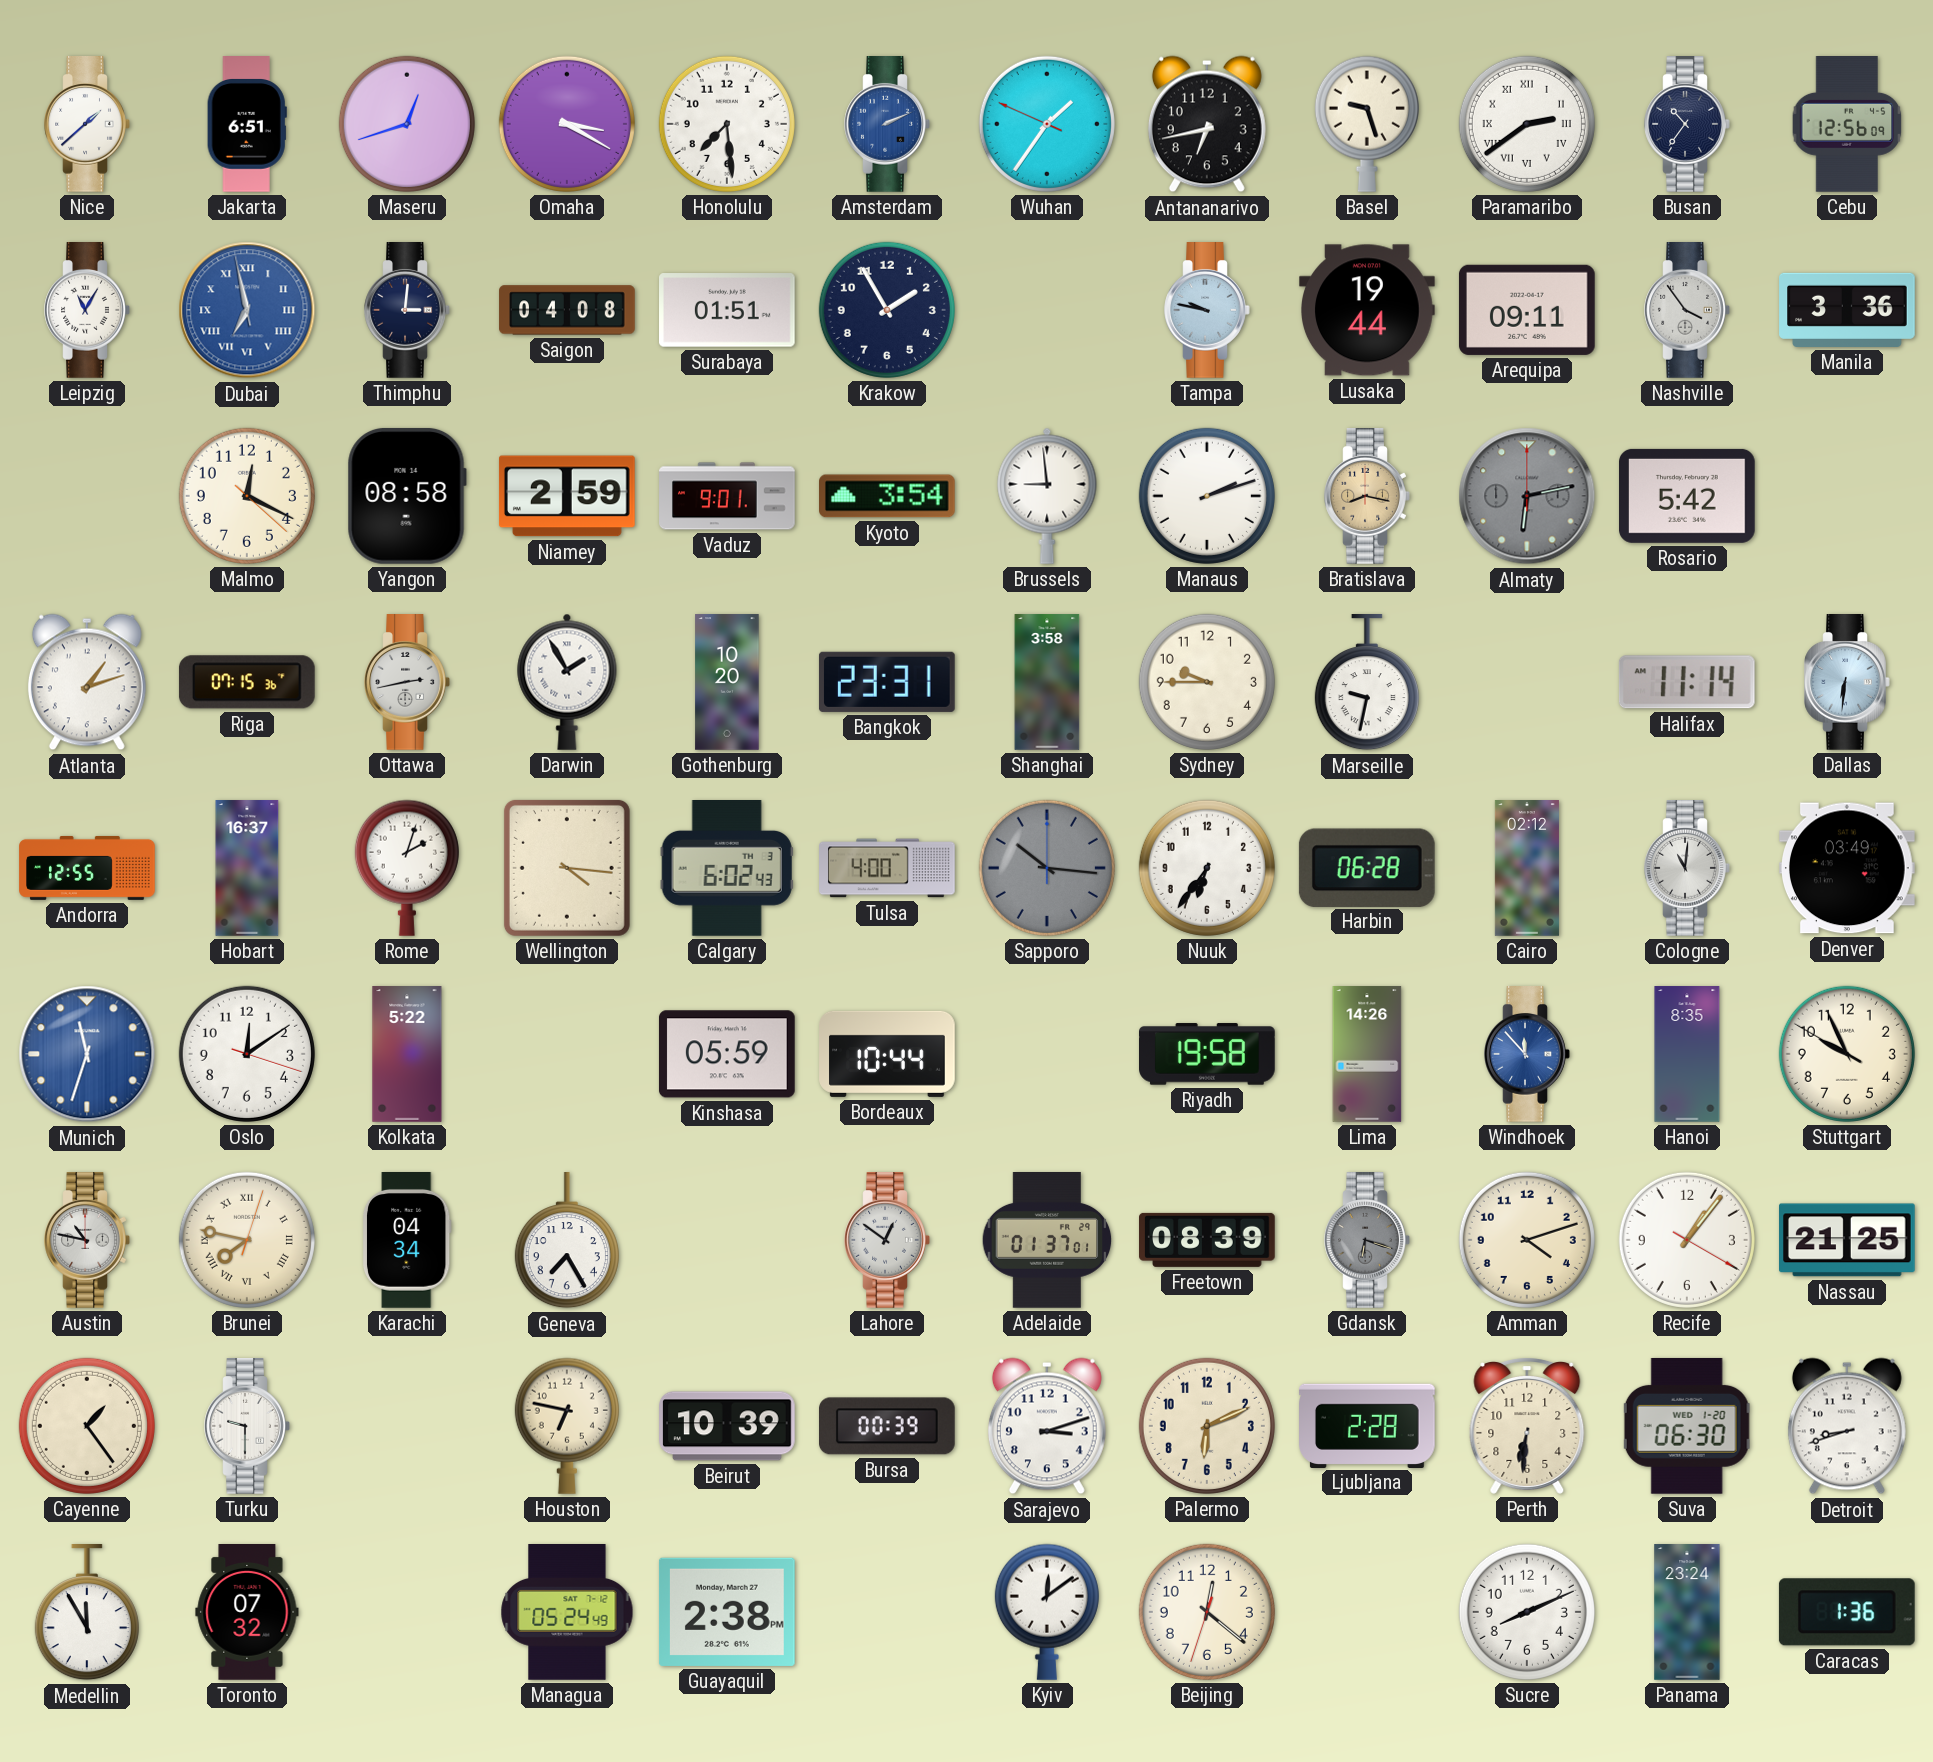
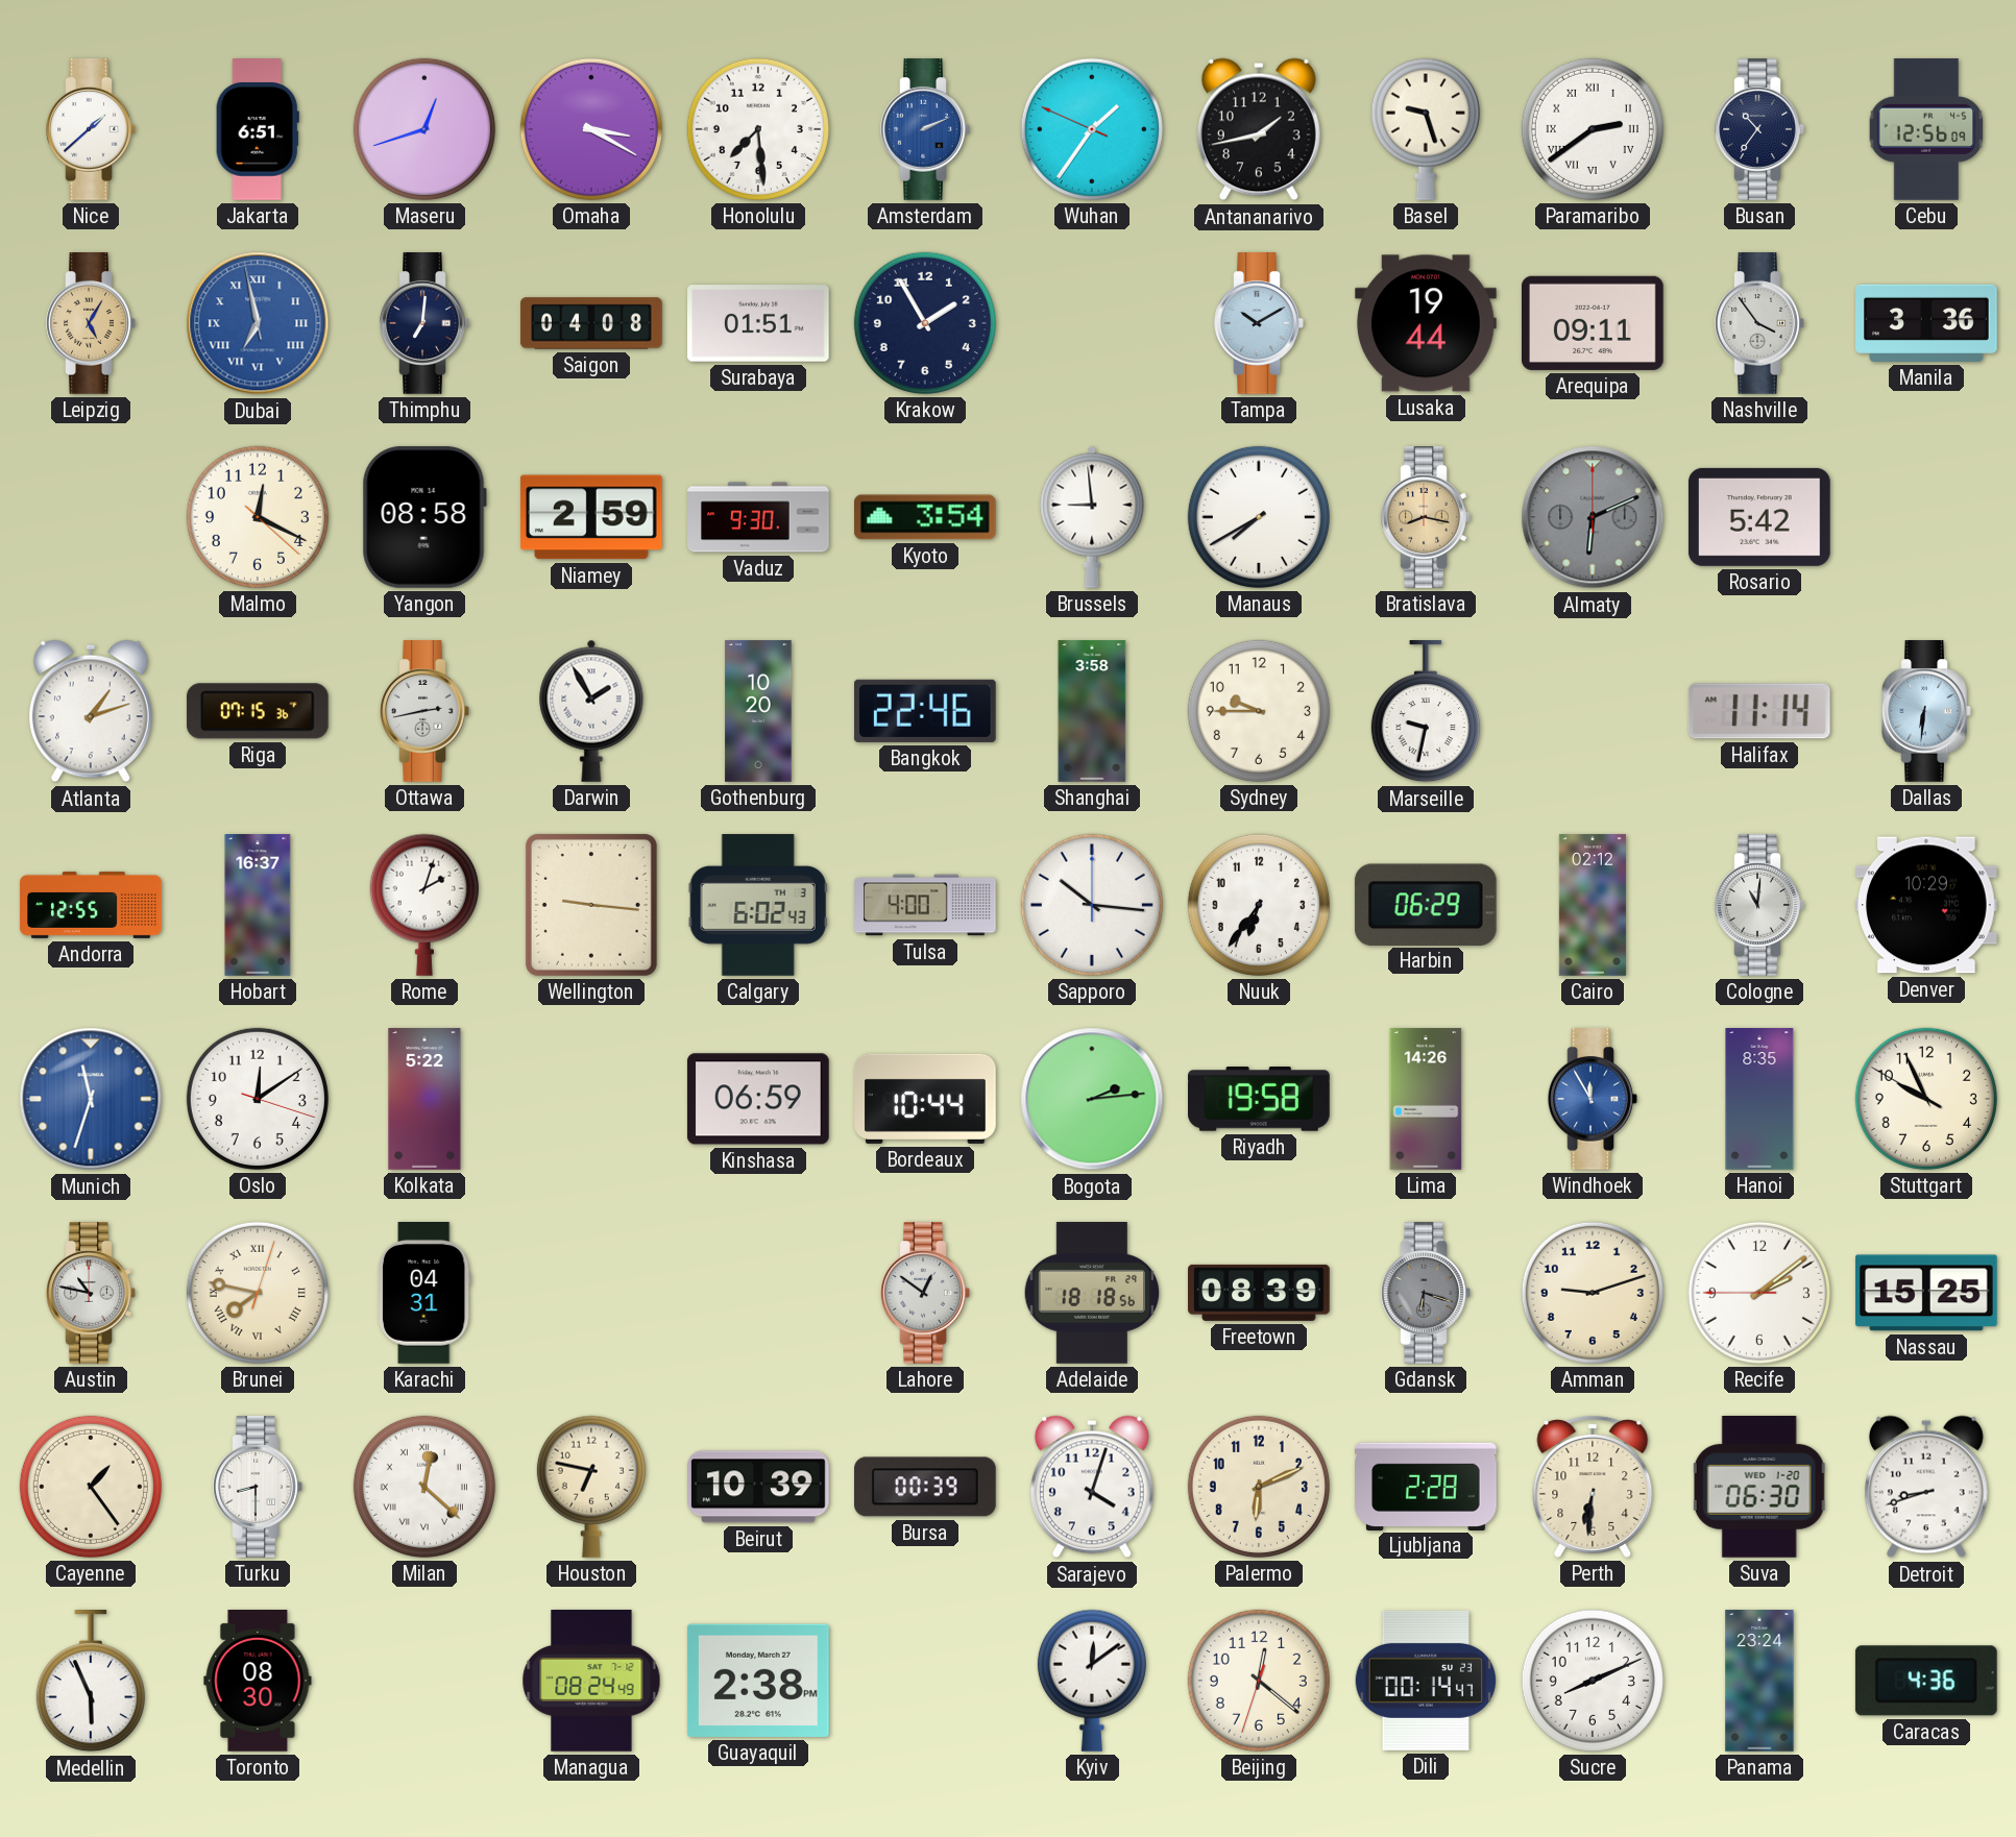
Antananarivo: 6:43 -> 1:43 (1259, 129)
Leipzig: 11:05 -> 5:05 (91, 324)
Leipzig dial: white -> champagne (91, 324)
Thimphu: 3:01 -> 7:01 (424, 324)
Tampa: 9:47 -> 10:10 (1259, 324)
Vaduz: 9:01 -> 9:30 (758, 517)
Manaus: 2:12 -> 7:40 (1259, 517)
Almaty: 6:13 -> 6:11 (1593, 517)
Bangkok: 23:31 -> 22:46 (925, 711)
Wellington: 4:16 -> 9:16 (591, 905)
Sapporo dial: grey -> white (1092, 905)
Harbin: 06:28 -> 06:29 (1426, 904)
Denver: 03:49 -> 10:29 (1927, 905)
Kinshasa: 05:59 -> 06:59 (758, 1099)
Bogota: none -> 2:14 (1092, 1099)
Windhoek: 11:53 -> 11:55 (1593, 1100)
Karachi: 04:34 -> 04:31 (424, 1294)
Geneva: 7:25 -> none (567, 1241)
Adelaide: 01:37 -> 18:18 (1092, 1293)
Amman: 4:12 -> 9:12 (1593, 1293)
Recife: 1:06 -> 2:08 (1759, 1293)
Nassau: 21:25 -> 15:25 (1927, 1293)
Turku: 9:30 -> 8:30 (258, 1488)
Milan: none -> 12:22 (424, 1487)
Sarajevo: 3:12 -> 4:03 (1092, 1487)
Medellin: 11:55 -> 5:56 (91, 1682)
Toronto: 07:32 -> 08:30 (258, 1682)
Managua: 05:24 -> 08:24 (591, 1682)
Dili: none -> 00:14 (1426, 1681)
Caracas: 1:36 -> 4:36 (1926, 1681)
